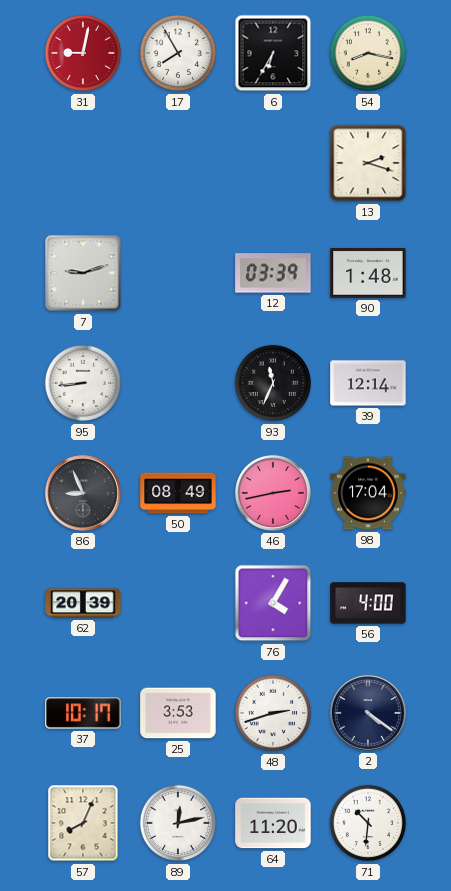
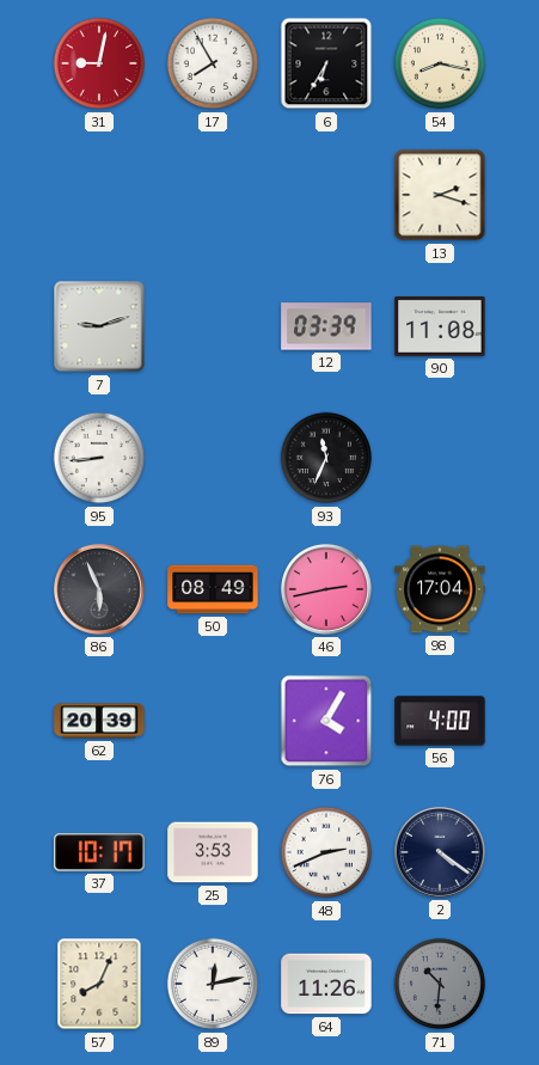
90: 1:48 -> 11:08 (440, 326)
39: 12:14 -> none (368, 383)
86: 8:56 -> 5:56 (99, 589)
48: 2:42 -> 2:41 (326, 852)
64: 11:20 -> 11:26 (326, 984)
71 dial: white -> grey (440, 984)
